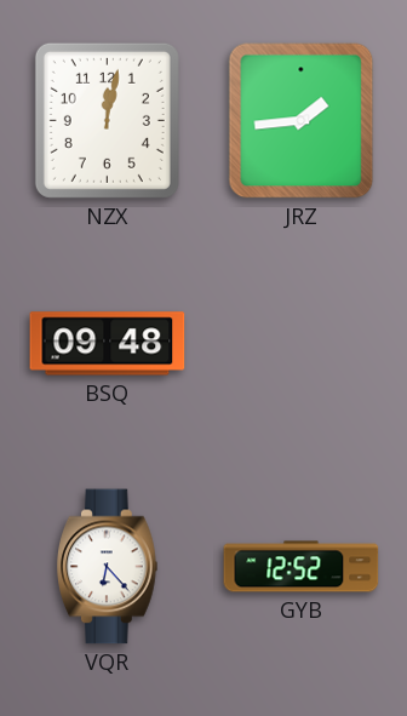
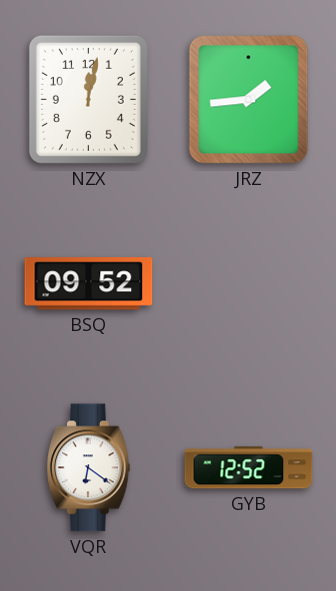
BSQ: 09:48 -> 09:52 (89, 284)
VQR: 6:23 -> 6:21 (89, 468)
